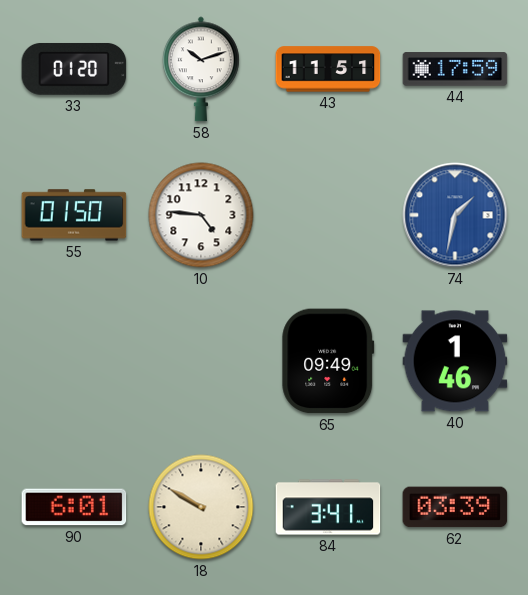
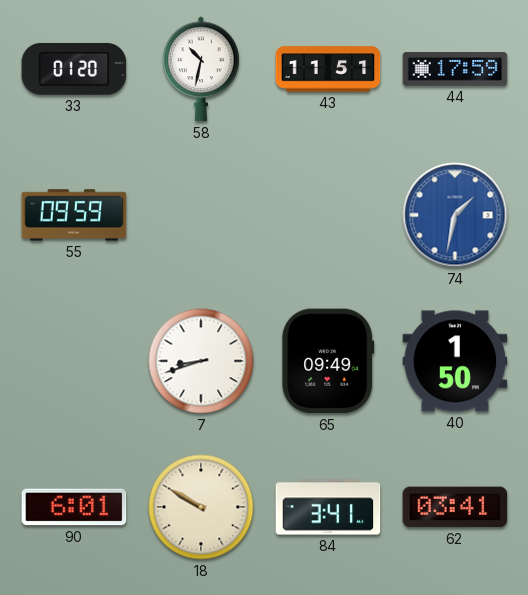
58: 10:12 -> 10:32 (202, 69)
55: 01:50 -> 09:59 (74, 215)
10: 4:46 -> none (201, 215)
7: none -> 8:42 (201, 361)
40: 1:46 -> 1:50 (455, 361)
62: 03:39 -> 03:41 (455, 507)
